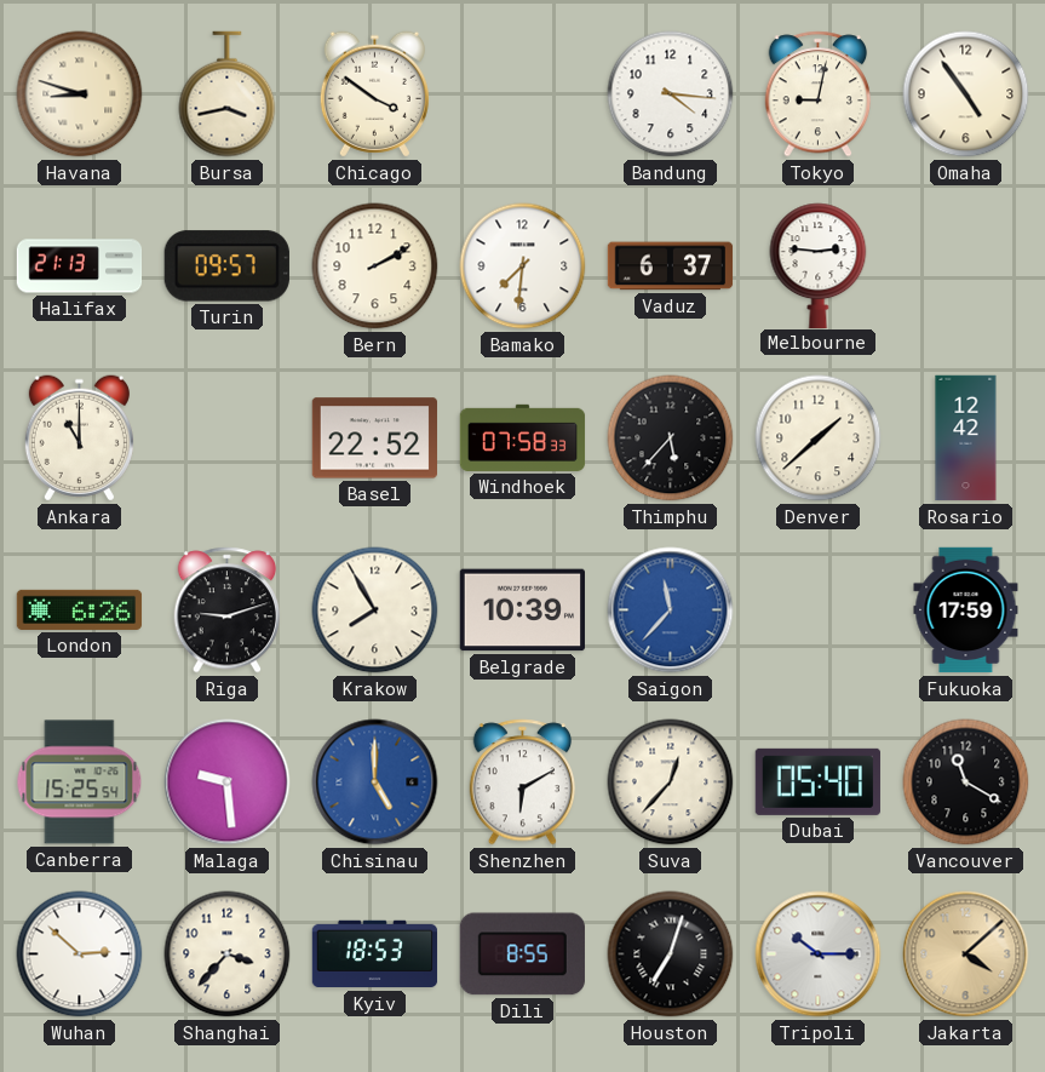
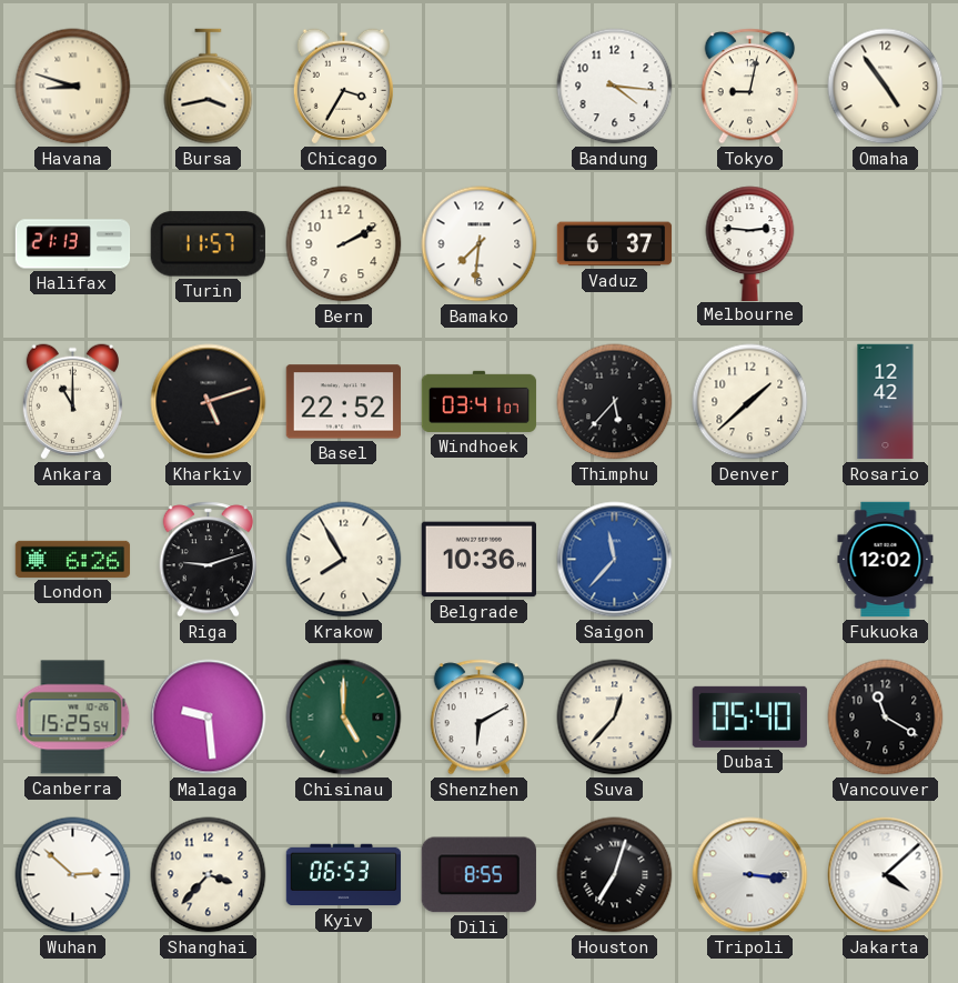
Chicago: 3:51 -> 3:35 (343, 87)
Turin: 09:57 -> 11:57 (208, 244)
Kharkiv: none -> 5:12 (209, 402)
Windhoek: 07:58 -> 03:41 (480, 401)
Belgrade: 10:39 -> 10:36 (478, 560)
Fukuoka: 17:59 -> 12:02 (886, 560)
Chisinau dial: blue -> green (344, 718)
Kyiv: 18:53 -> 06:53 (344, 875)
Tripoli: 10:15 -> 3:16 (750, 875)
Jakarta dial: champagne -> white (886, 875)
